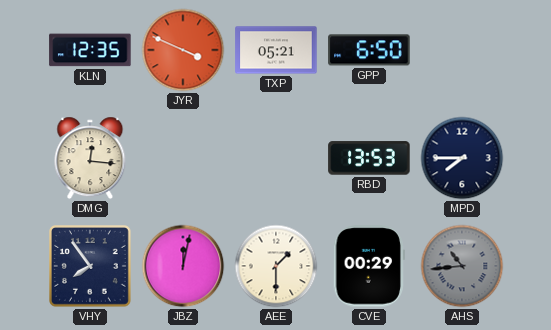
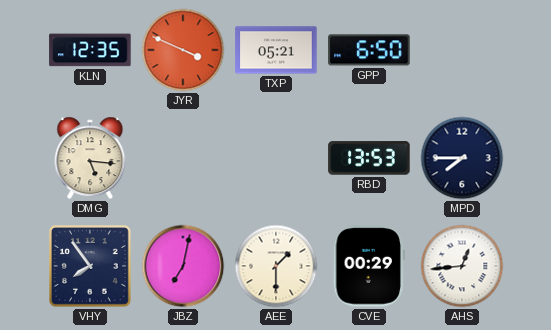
DMG: 12:16 -> 5:16 (90, 158)
JBZ: 12:02 -> 7:02 (183, 266)
AHS: 10:44 -> 12:44 (462, 266)
AHS dial: grey -> white (462, 266)
